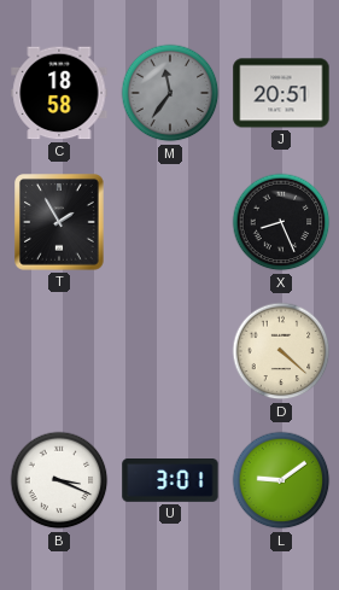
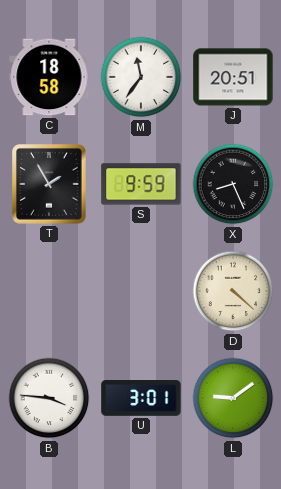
M dial: grey -> white (141, 77)
S: none -> 9:59 (141, 184)
B: 3:19 -> 3:46 (49, 398)
